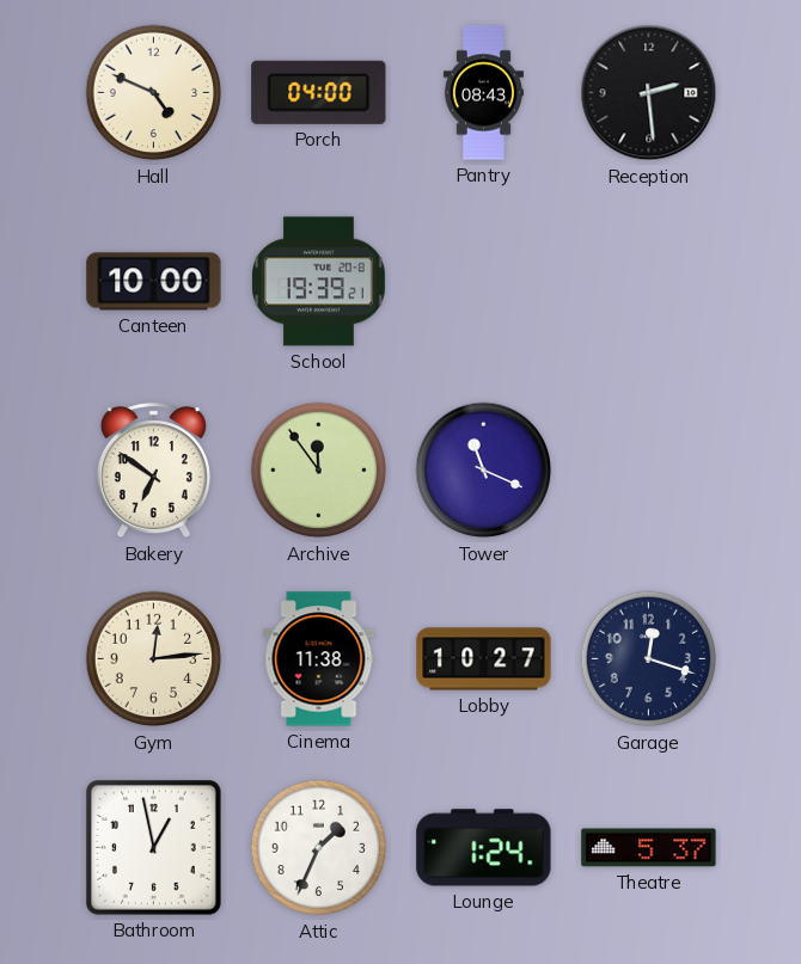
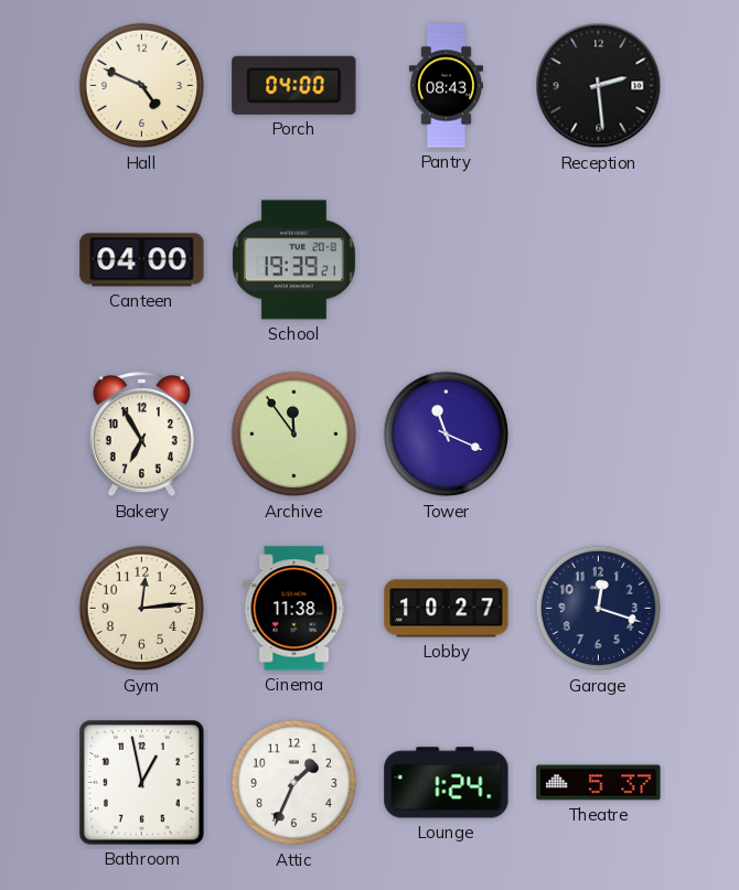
Canteen: 10:00 -> 04:00 (142, 260)
Bakery: 6:51 -> 6:55 (141, 435)
